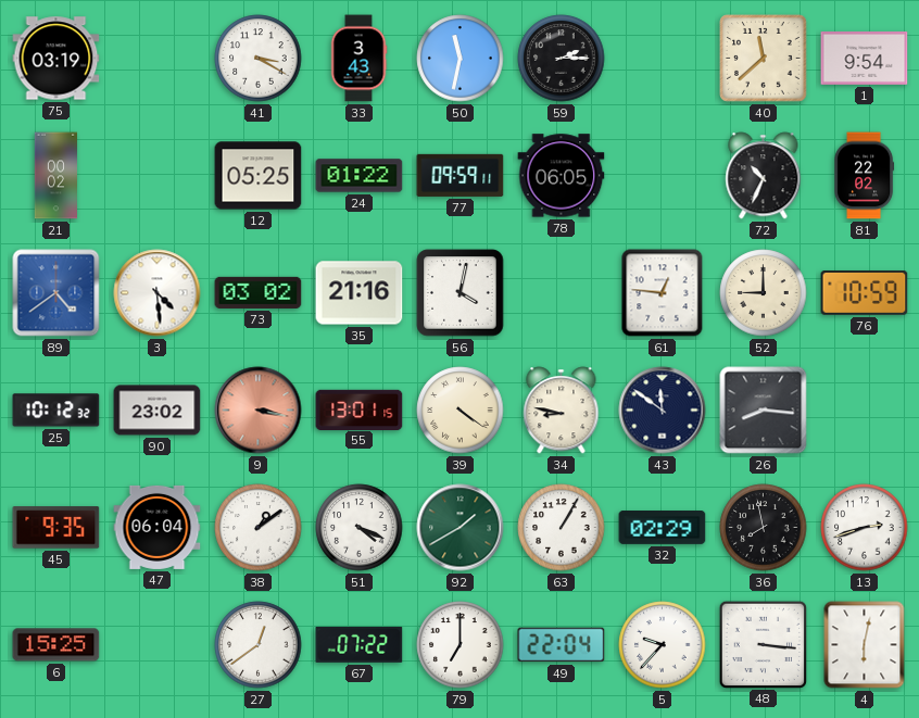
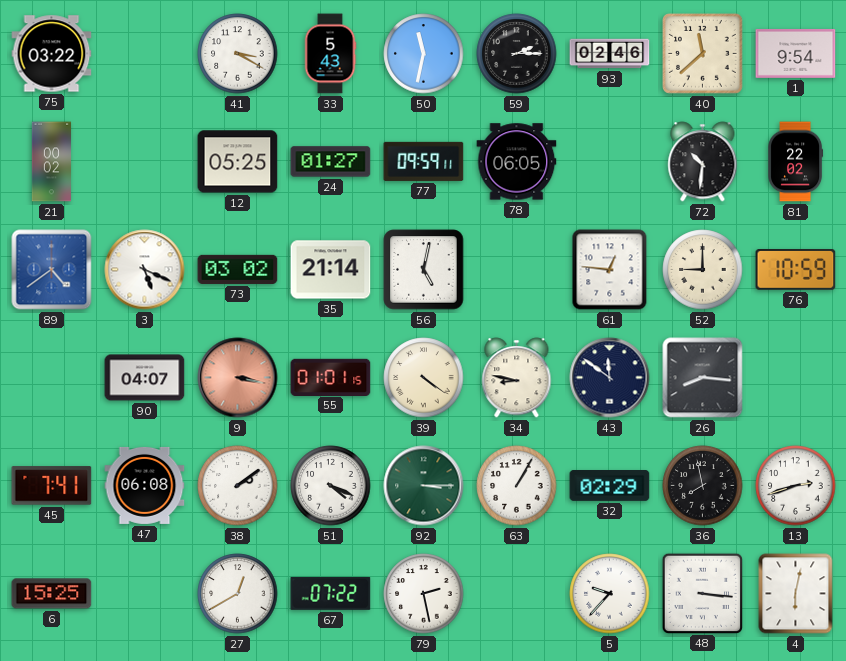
75: 03:19 -> 03:22 (52, 54)
33: 3:43 -> 5:43 (330, 54)
93: none -> 02:46 (610, 54)
24: 01:22 -> 01:27 (331, 162)
72: 10:34 -> 10:31 (703, 162)
3: 4:29 -> 5:19 (145, 270)
35: 21:16 -> 21:14 (331, 270)
56: 4:02 -> 5:02 (424, 270)
25: 10:12 -> none (56, 411)
90: 23:02 -> 04:07 (145, 378)
55: 13:01 -> 01:01 (331, 377)
45: 9:35 -> 7:41 (52, 486)
47: 06:04 -> 06:08 (145, 485)
38: 1:09 -> 2:09 (238, 486)
92: 1:40 -> 3:15 (424, 486)
27: 12:39 -> 12:40 (238, 594)
79: 7:00 -> 2:28 (424, 594)
49: 22:04 -> none (562, 645)
